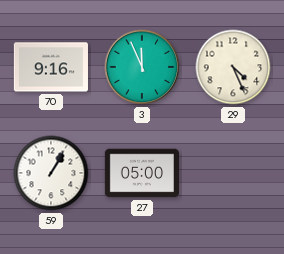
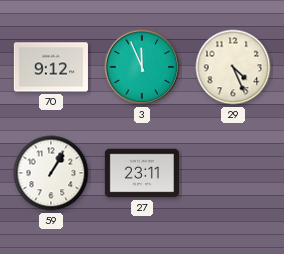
70: 9:16 -> 9:12 (50, 67)
27: 05:00 -> 23:11 (141, 173)
